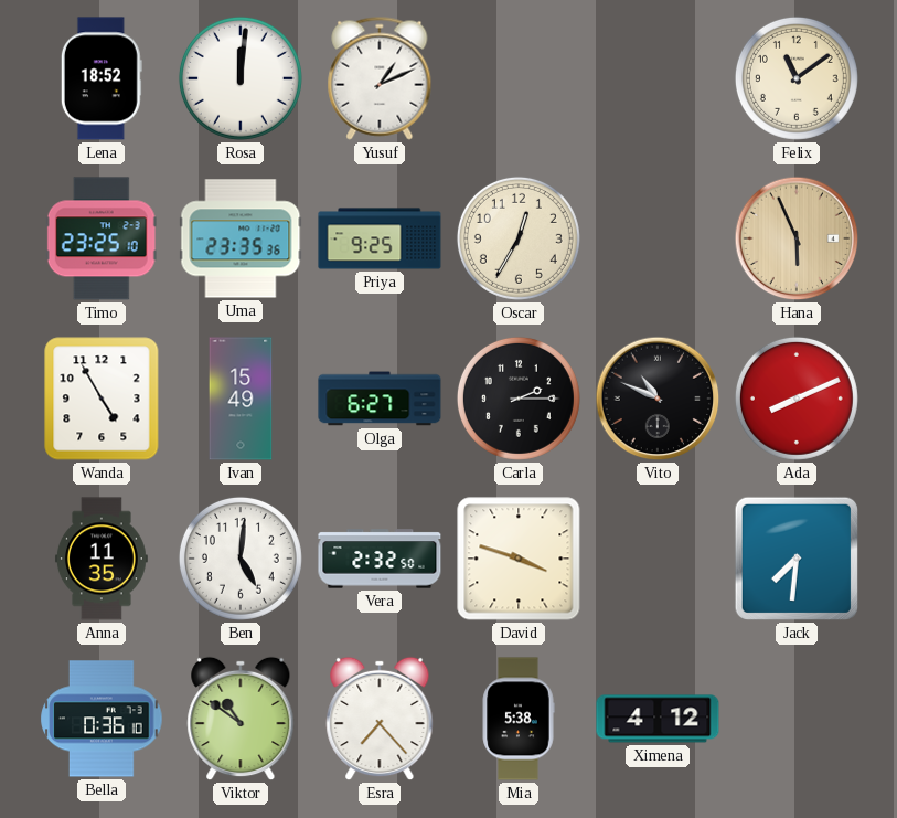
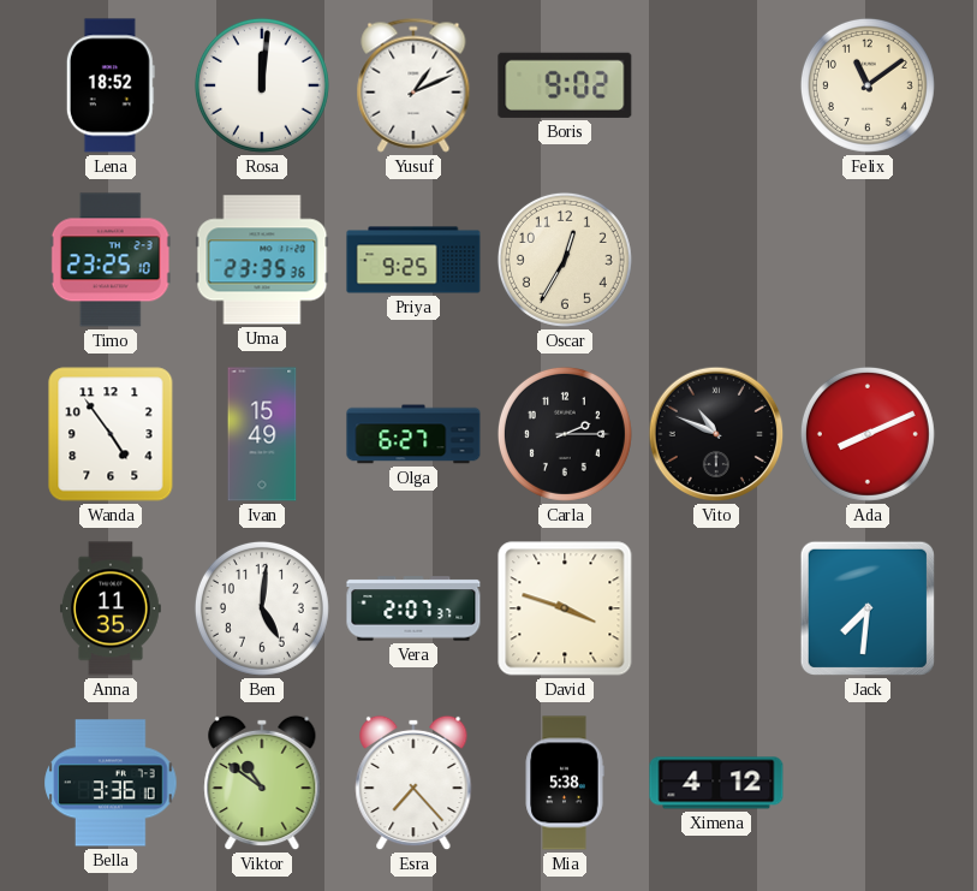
Boris: none -> 9:02 (565, 85)
Hana: 5:56 -> none (797, 238)
Wanda: 4:55 -> 4:54 (111, 434)
Vera: 2:32 -> 2:07 (413, 608)
Bella: 0:36 -> 3:36 (111, 783)
